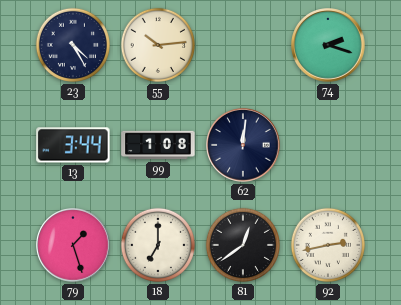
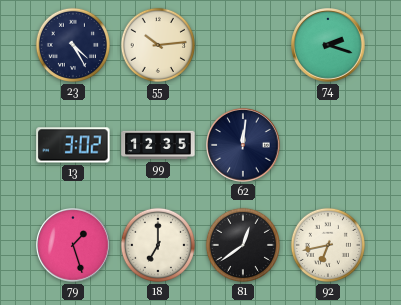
13: 3:44 -> 3:02 (73, 145)
99: 1:08 -> 12:35 (158, 145)
92: 2:43 -> 6:43 (328, 245)
